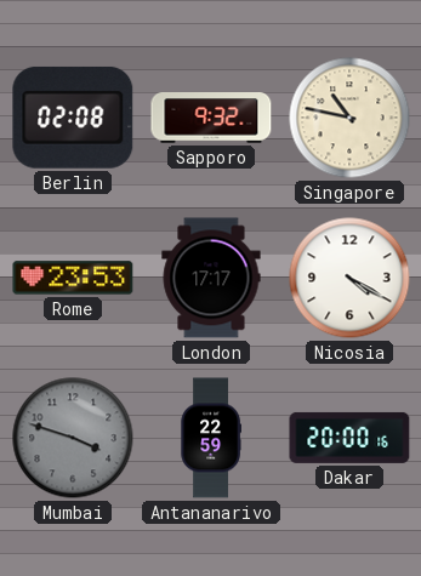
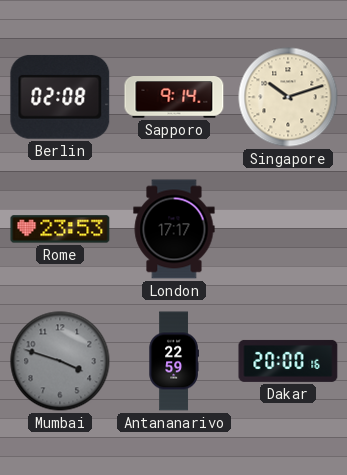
Sapporo: 9:32 -> 9:14 (174, 97)
Singapore: 10:47 -> 10:12 (288, 97)
Nicosia: 4:20 -> none (349, 278)
